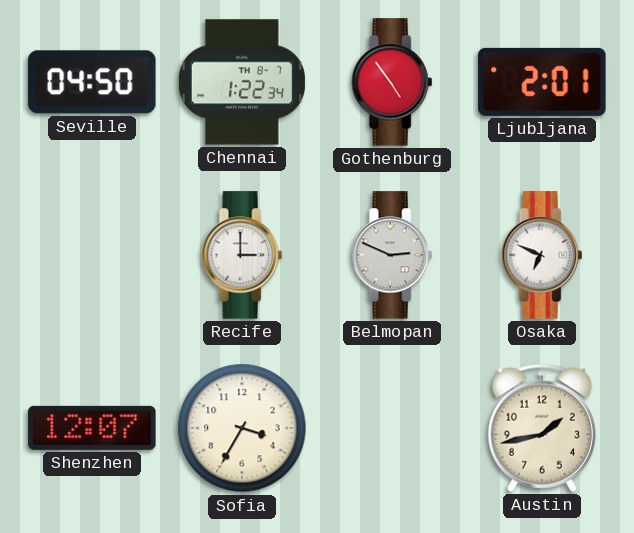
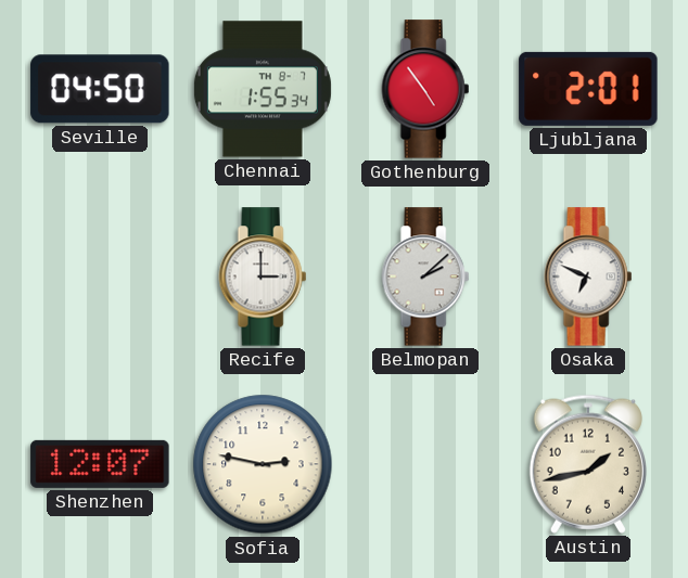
Chennai: 1:22 -> 1:55 (263, 89)
Belmopan: 2:49 -> 2:08 (425, 277)
Sofia: 3:35 -> 2:47 (263, 464)
